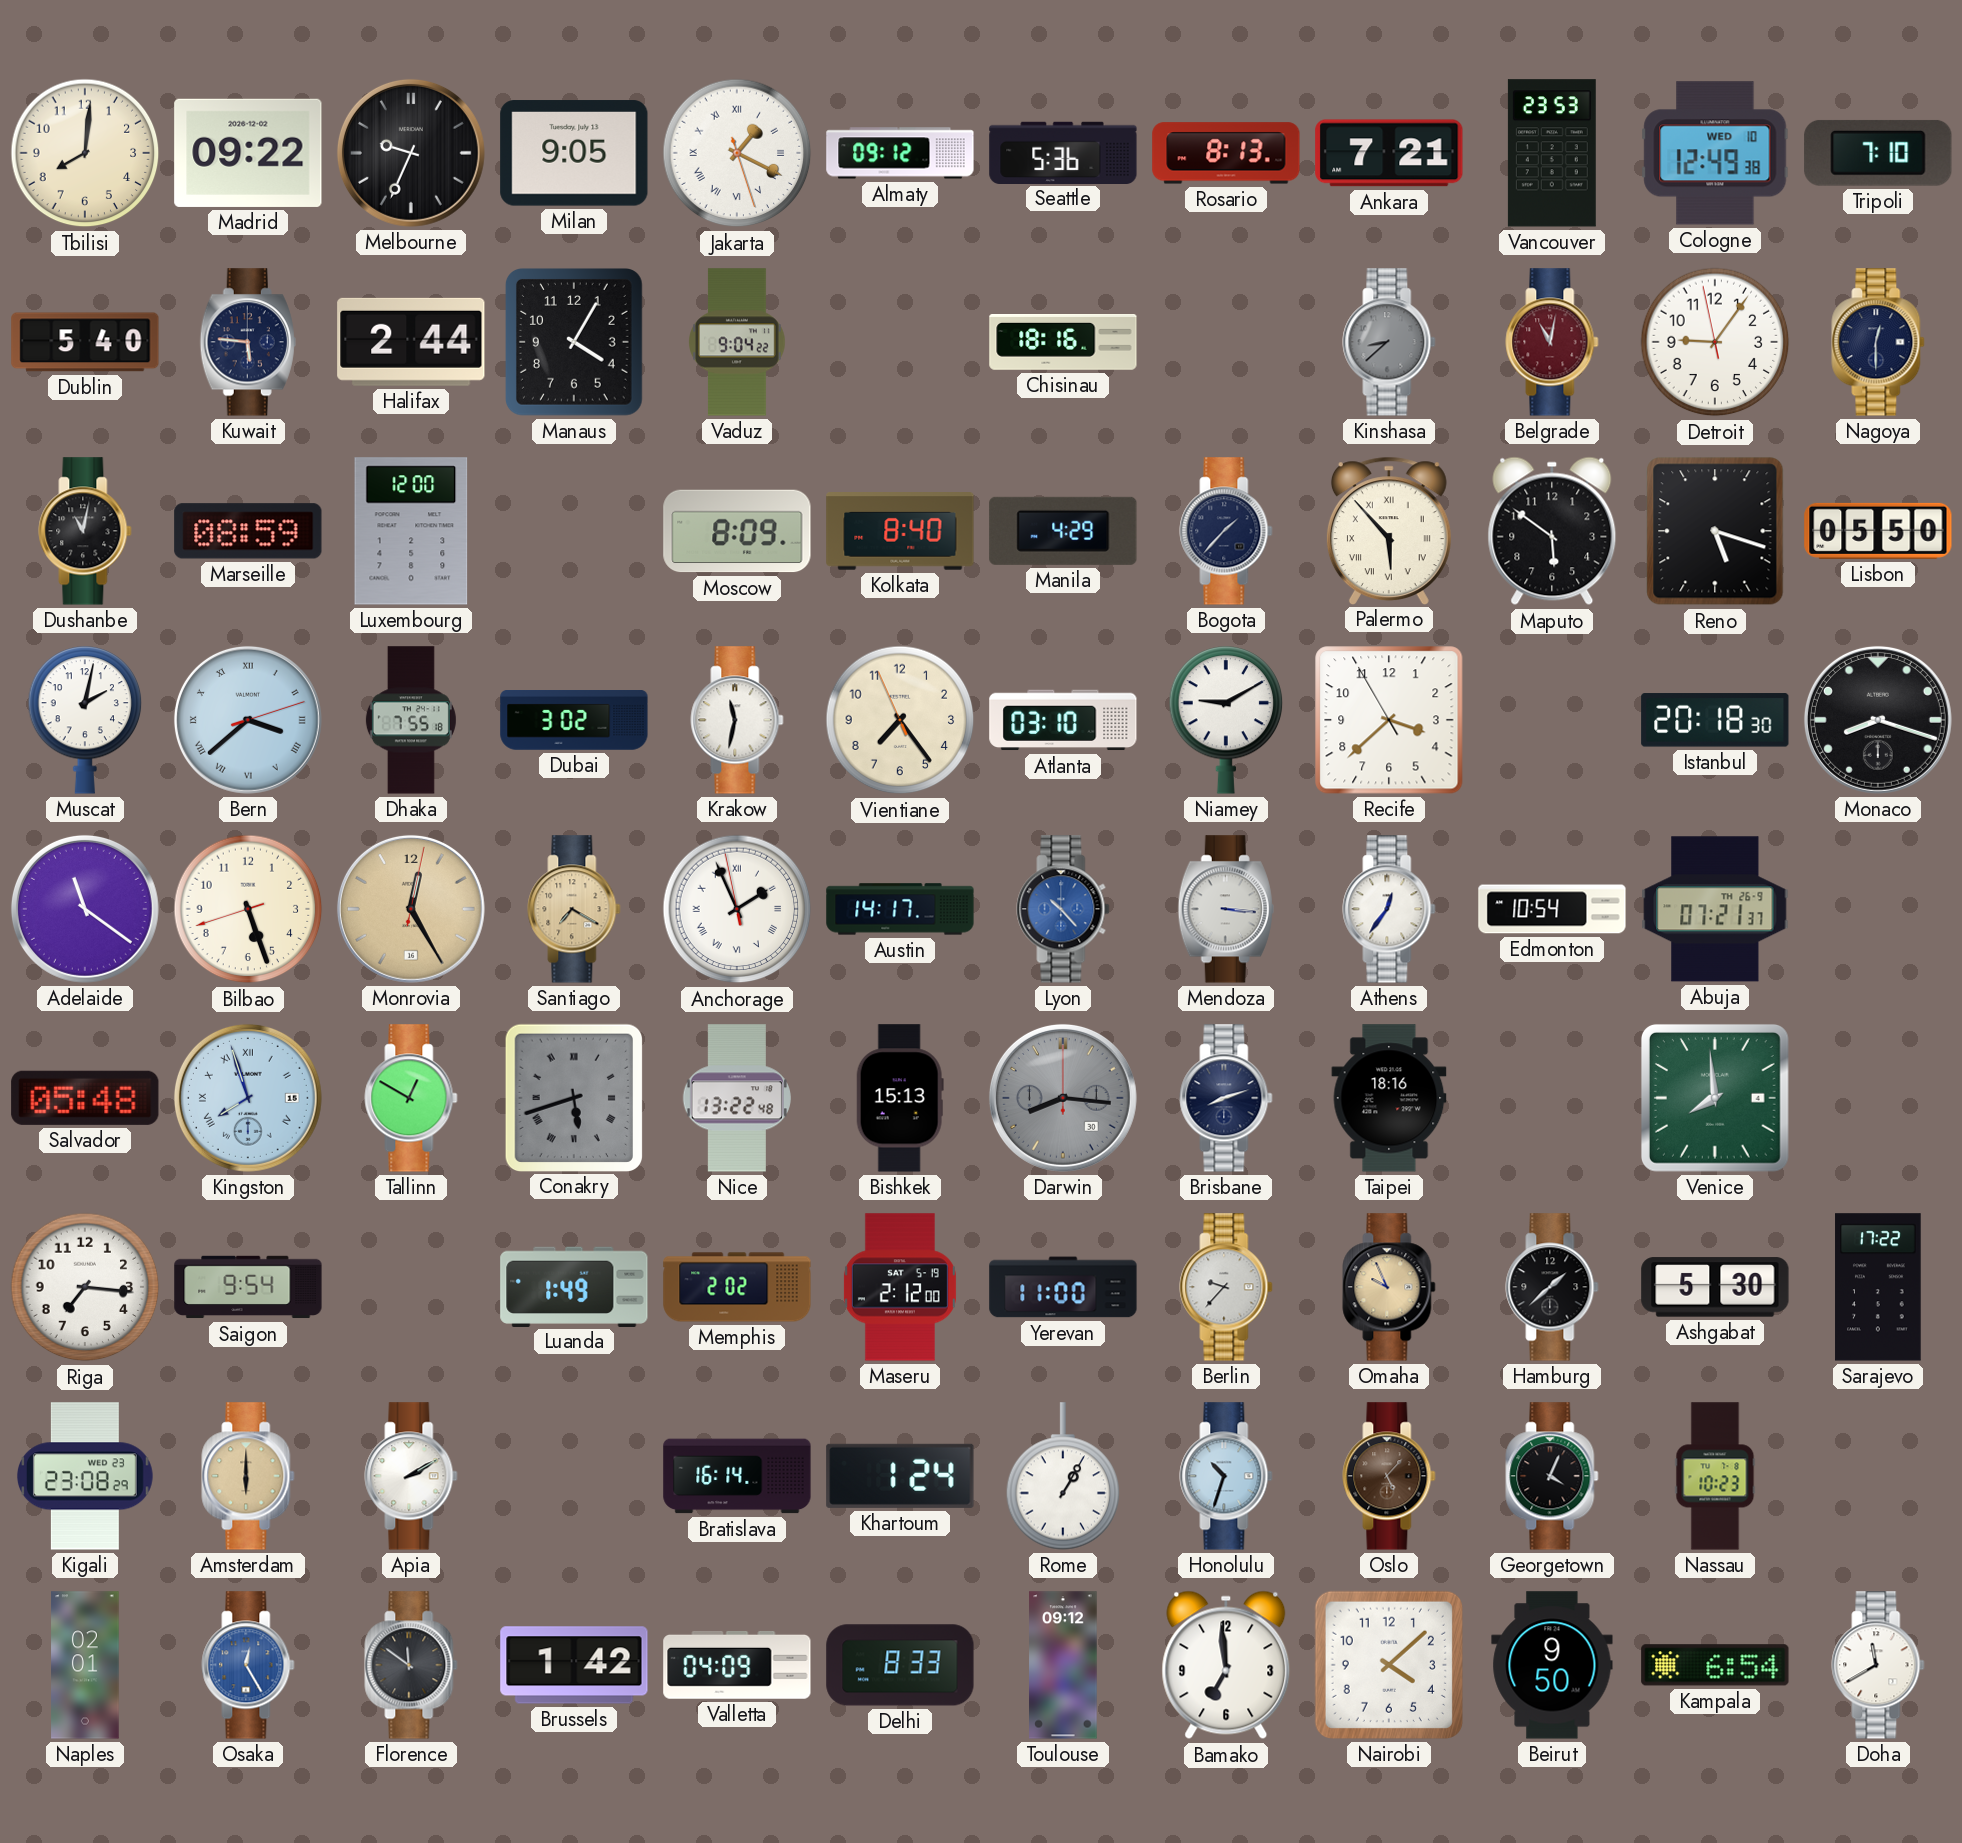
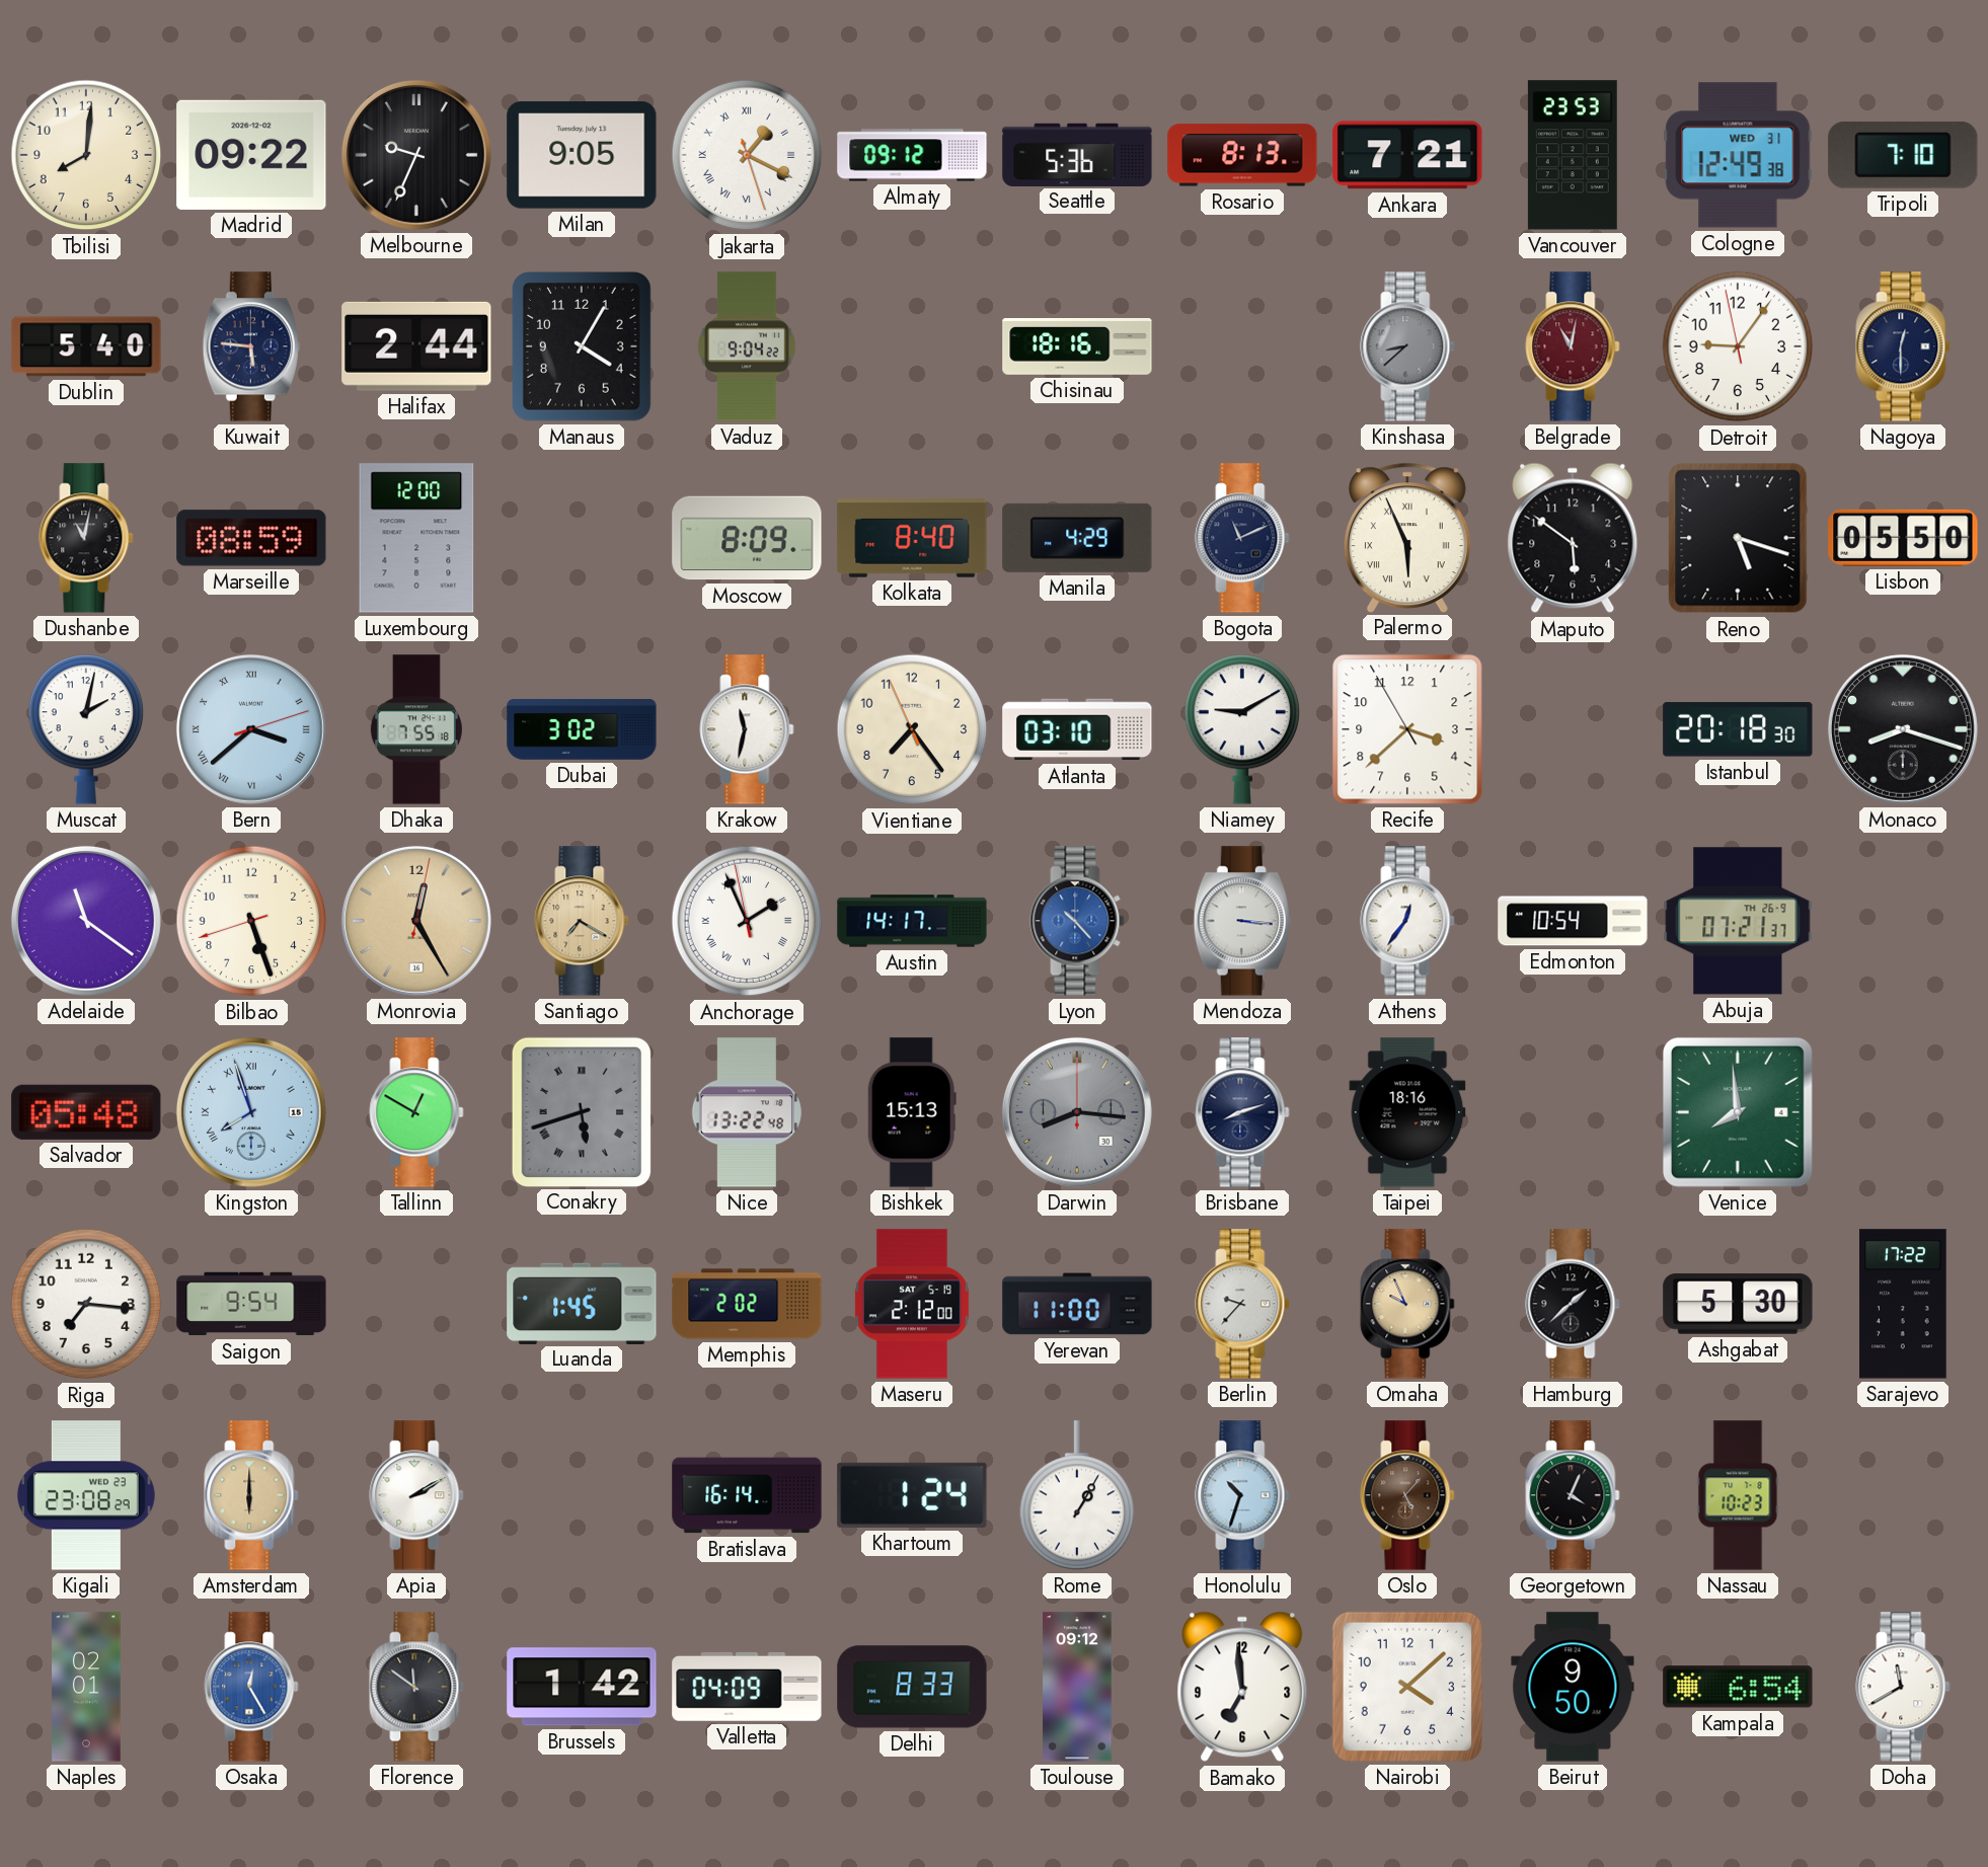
Cologne date: WED 10 -> WED 31 (1738, 155)
Bogota: 1:37 -> 11:11 (1242, 538)
Palermo: 5:53 -> 5:56 (1407, 537)
Luanda: 1:49 -> 1:45 (582, 1303)
